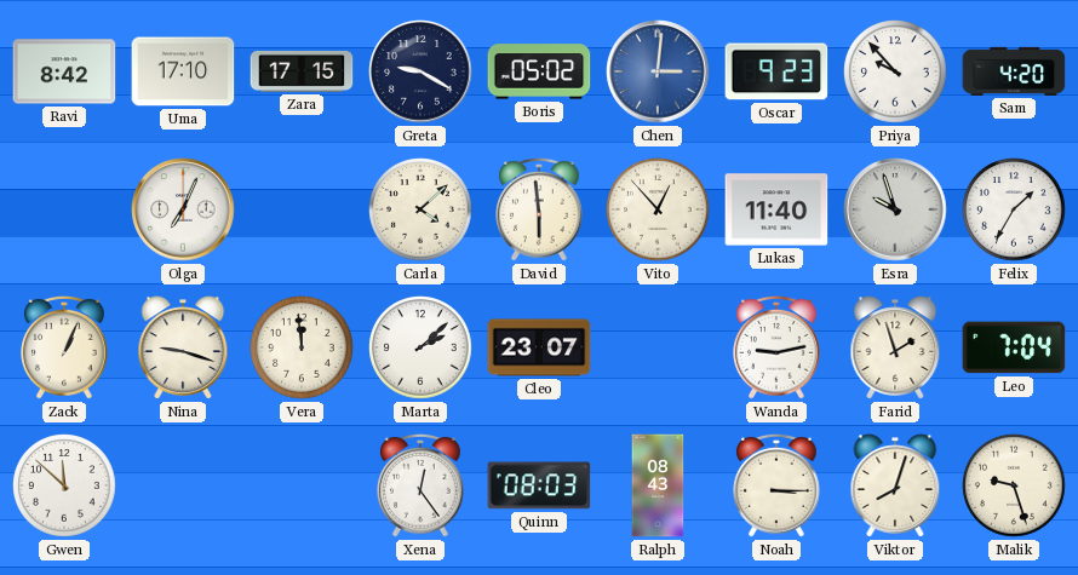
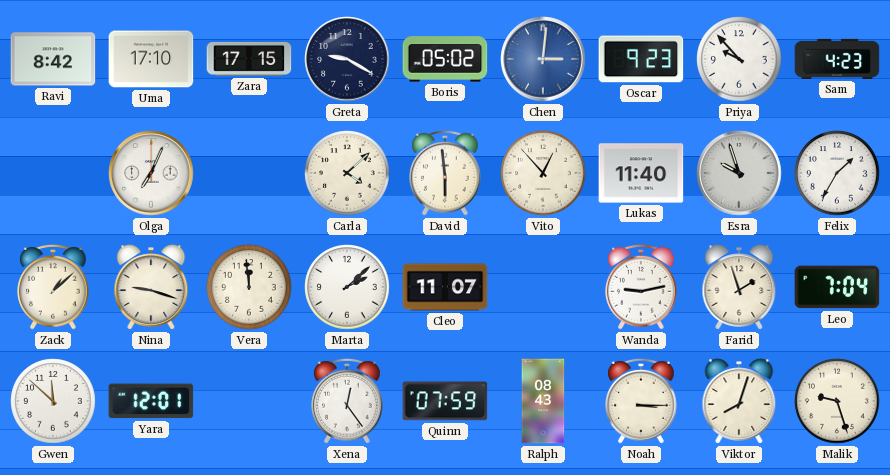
Sam: 4:20 -> 4:23 (837, 59)
Zack: 1:04 -> 1:08 (53, 287)
Cleo: 23:07 -> 11:07 (445, 287)
Yara: none -> 12:01 (151, 401)
Quinn: 08:03 -> 07:59 (445, 401)
